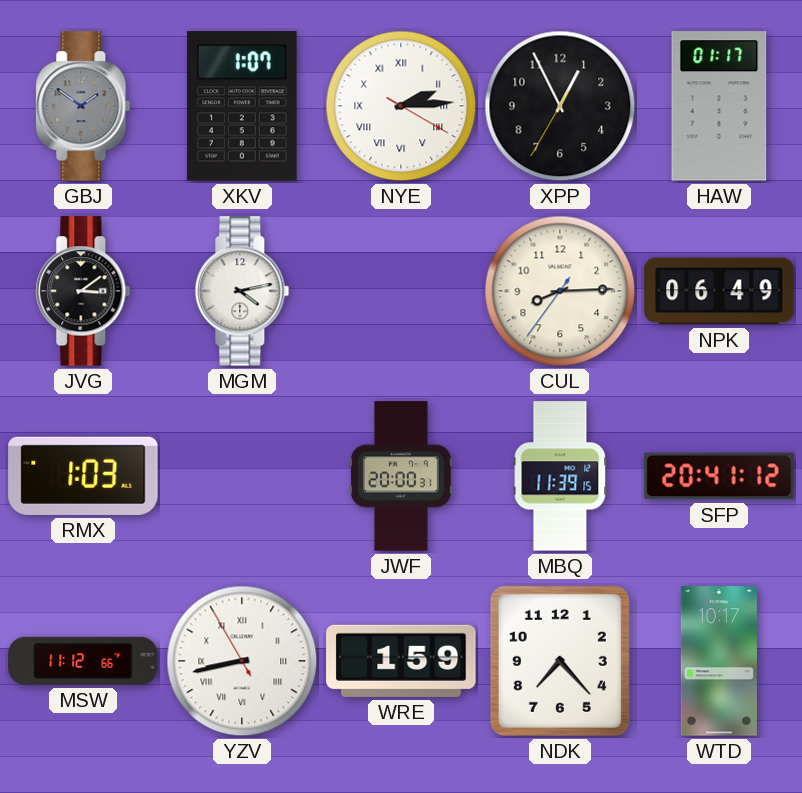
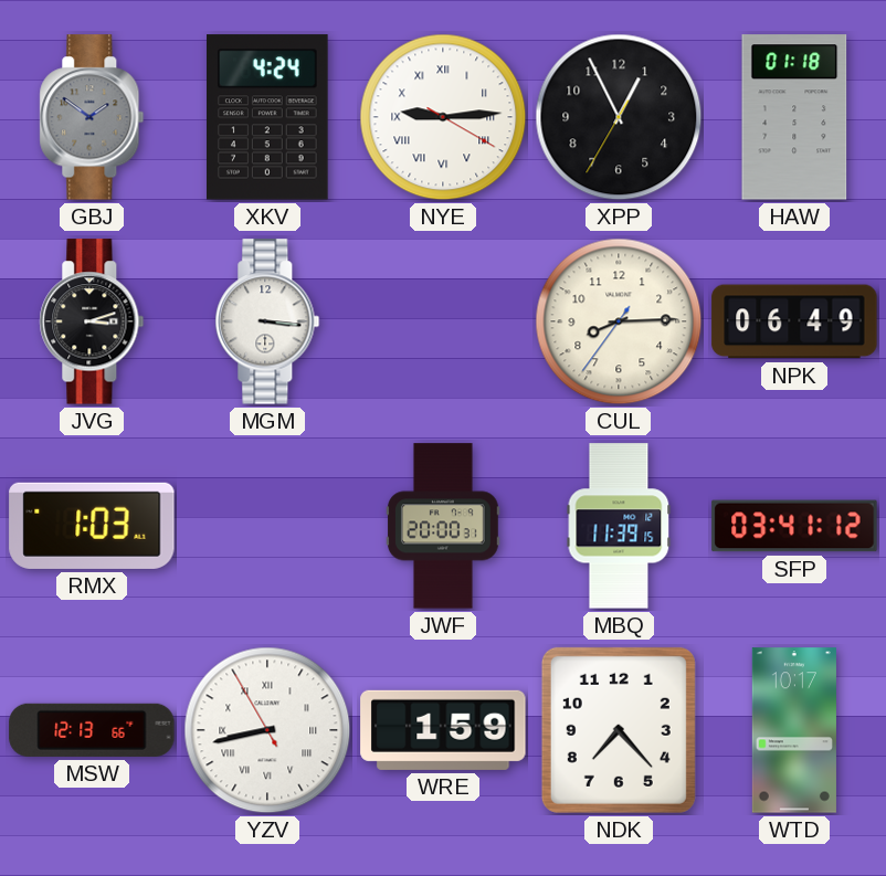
XKV: 1:07 -> 4:24 (268, 117)
NYE: 2:14 -> 9:14 (443, 117)
HAW: 01:17 -> 01:18 (794, 117)
JVG: 3:09 -> 3:12 (92, 321)
MGM: 4:13 -> 3:16 (267, 321)
SFP: 20:41 -> 03:41 (794, 526)
MSW: 11:12 -> 12:13 (92, 730)
